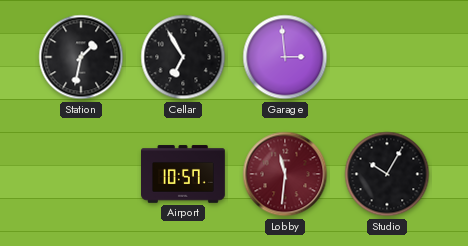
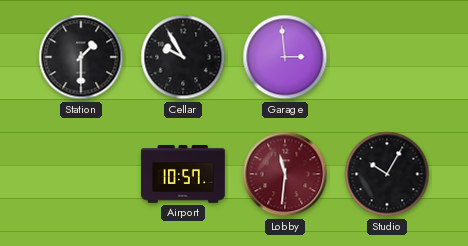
Station: 1:32 -> 1:30 (81, 57)
Cellar: 6:55 -> 9:55 (183, 57)
